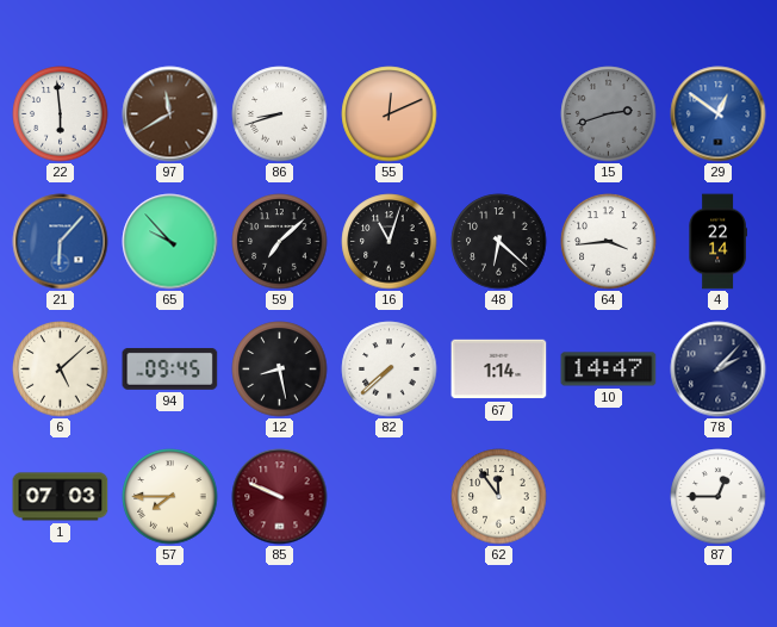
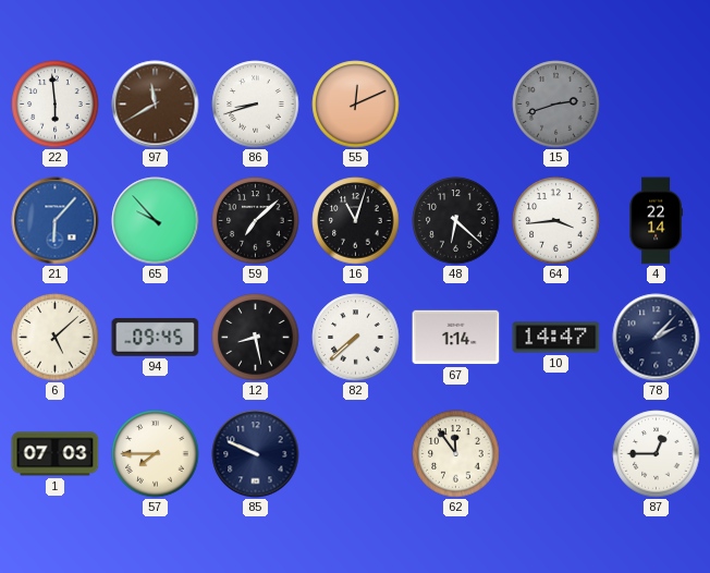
29: 12:51 -> none (719, 114)
85 dial: burgundy -> navy (256, 454)
